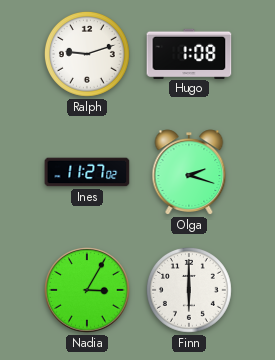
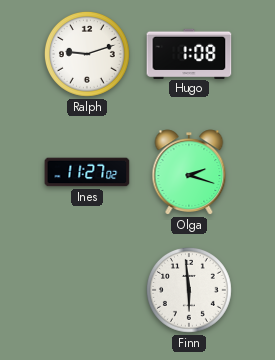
Nadia: 3:05 -> none (87, 290)
Finn: 6:00 -> 5:59 (189, 290)
